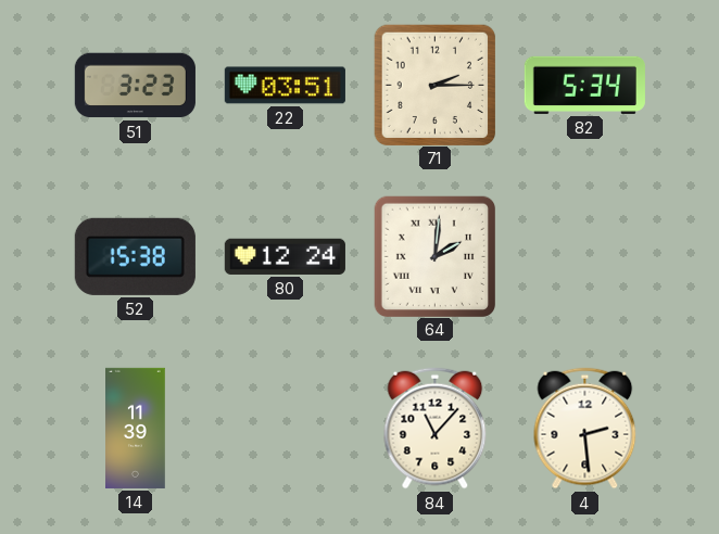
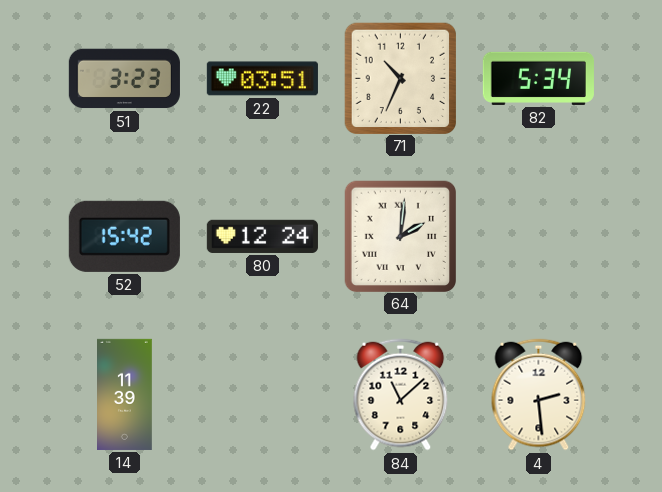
71: 2:15 -> 10:34 (400, 78)
52: 15:38 -> 15:42 (124, 236)
84: 11:07 -> 11:08 (401, 395)
